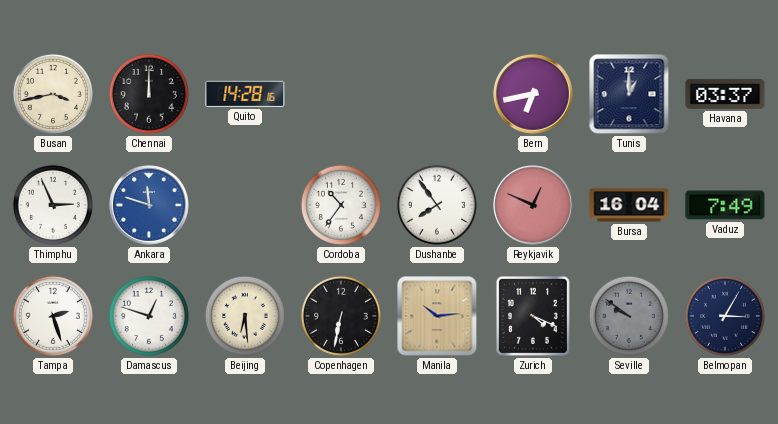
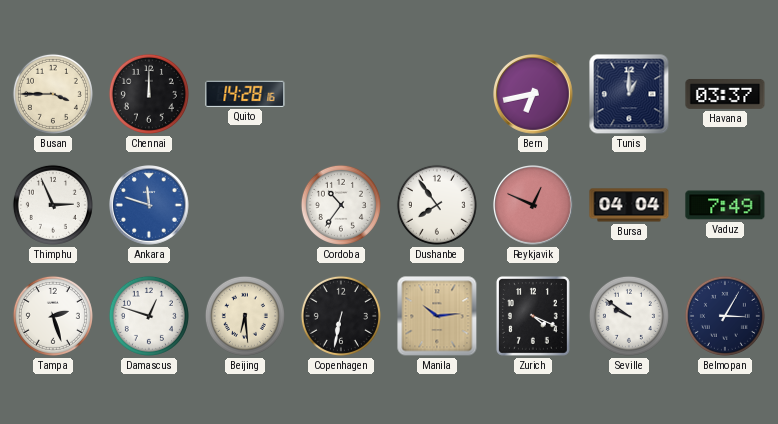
Busan: 3:43 -> 3:45 (53, 94)
Bursa: 16:04 -> 04:04 (629, 205)
Seville dial: grey -> white (629, 316)
